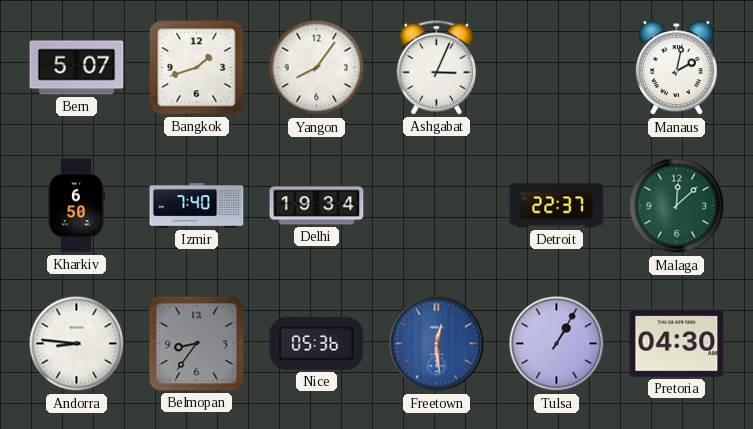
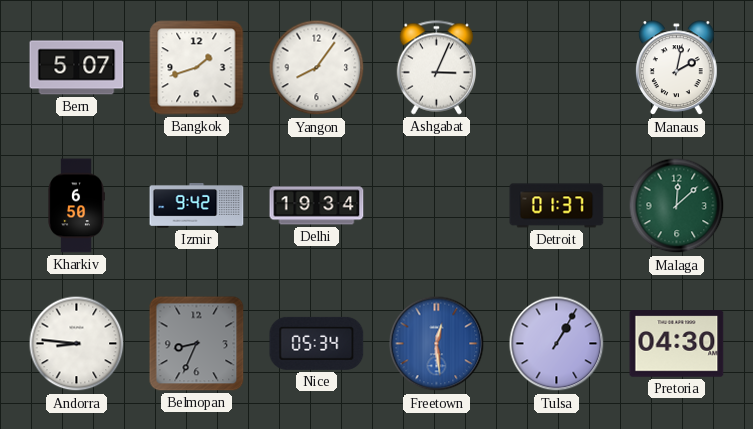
Izmir: 7:40 -> 9:42 (197, 206)
Detroit: 22:37 -> 01:37 (557, 206)
Belmopan: 8:36 -> 8:34 (197, 344)
Nice: 05:36 -> 05:34 (317, 343)
